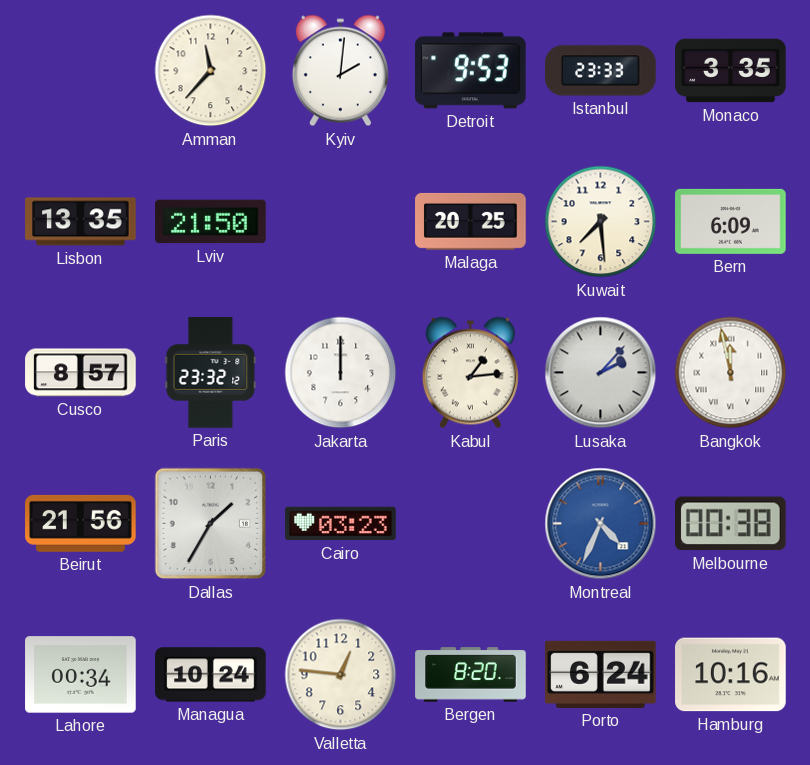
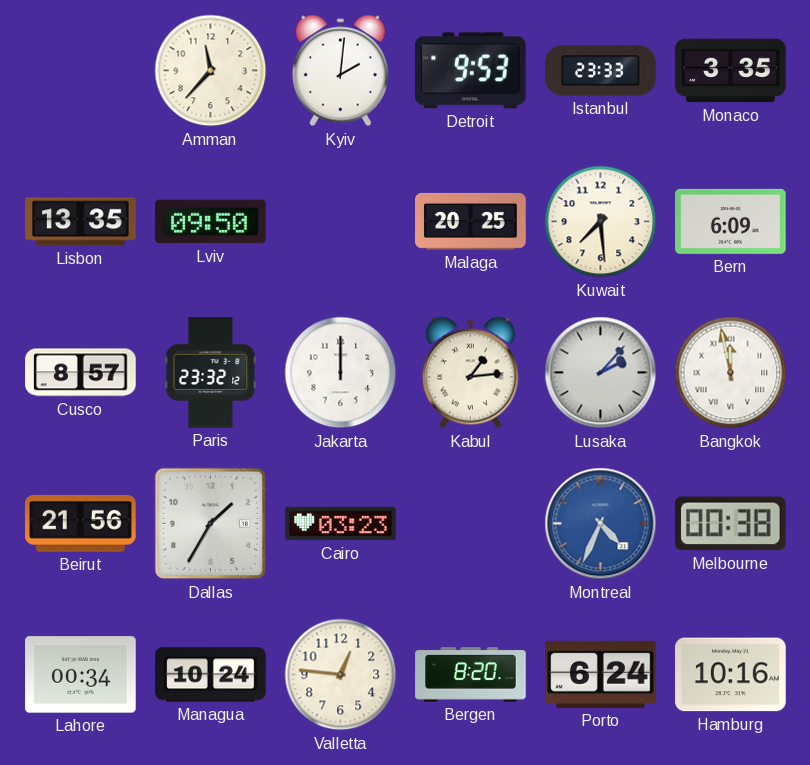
Lviv: 21:50 -> 09:50 (211, 222)
